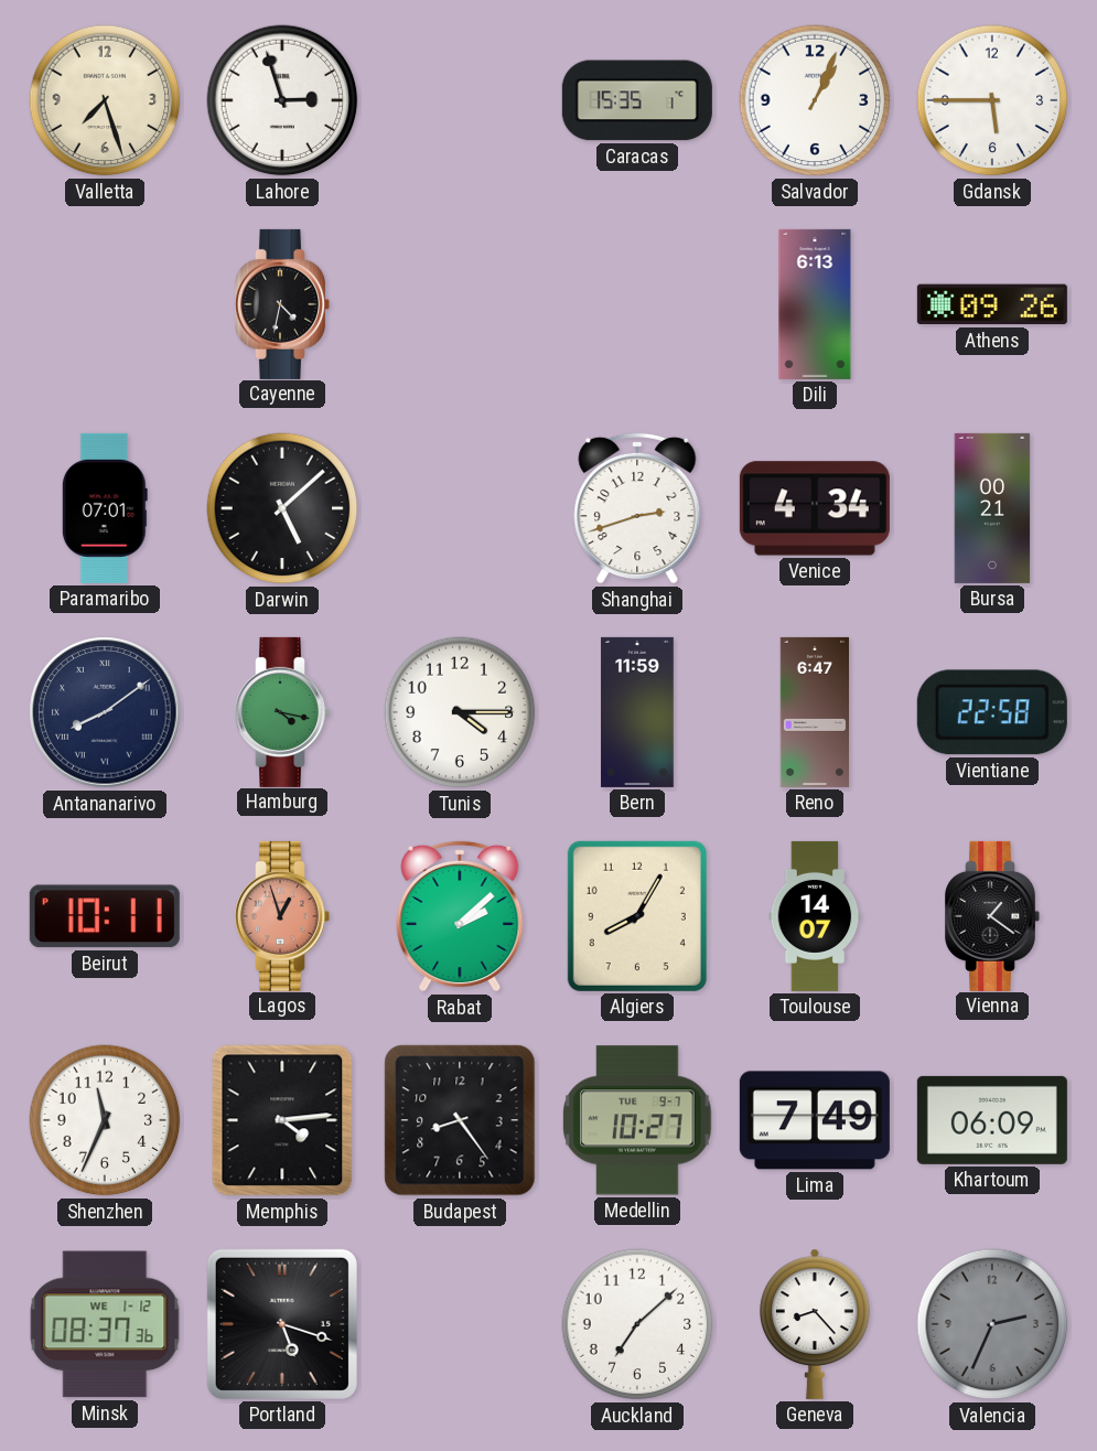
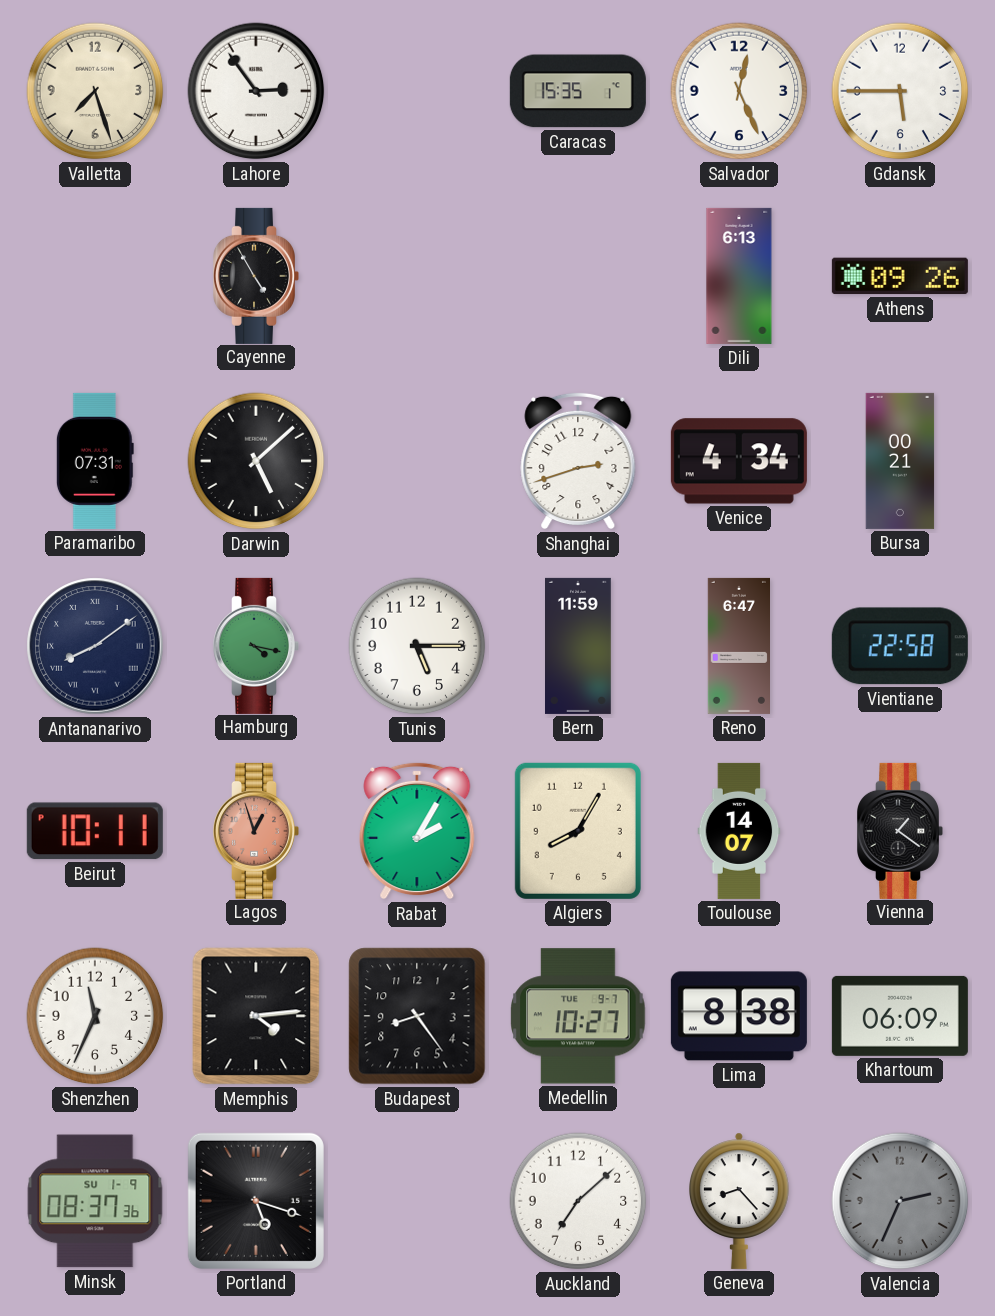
Lahore: 2:57 -> 2:54 (256, 91)
Salvador: 1:04 -> 12:26 (739, 91)
Cayenne: 4:32 -> 4:55 (256, 276)
Paramaribo: 07:01 -> 07:31 (95, 461)
Tunis: 4:15 -> 5:15 (417, 646)
Rabat: 2:08 -> 2:05 (417, 831)
Lima: 7:49 -> 8:38 (739, 1016)
Minsk date: WE 1-12 -> SU 1-9 (95, 1201)
